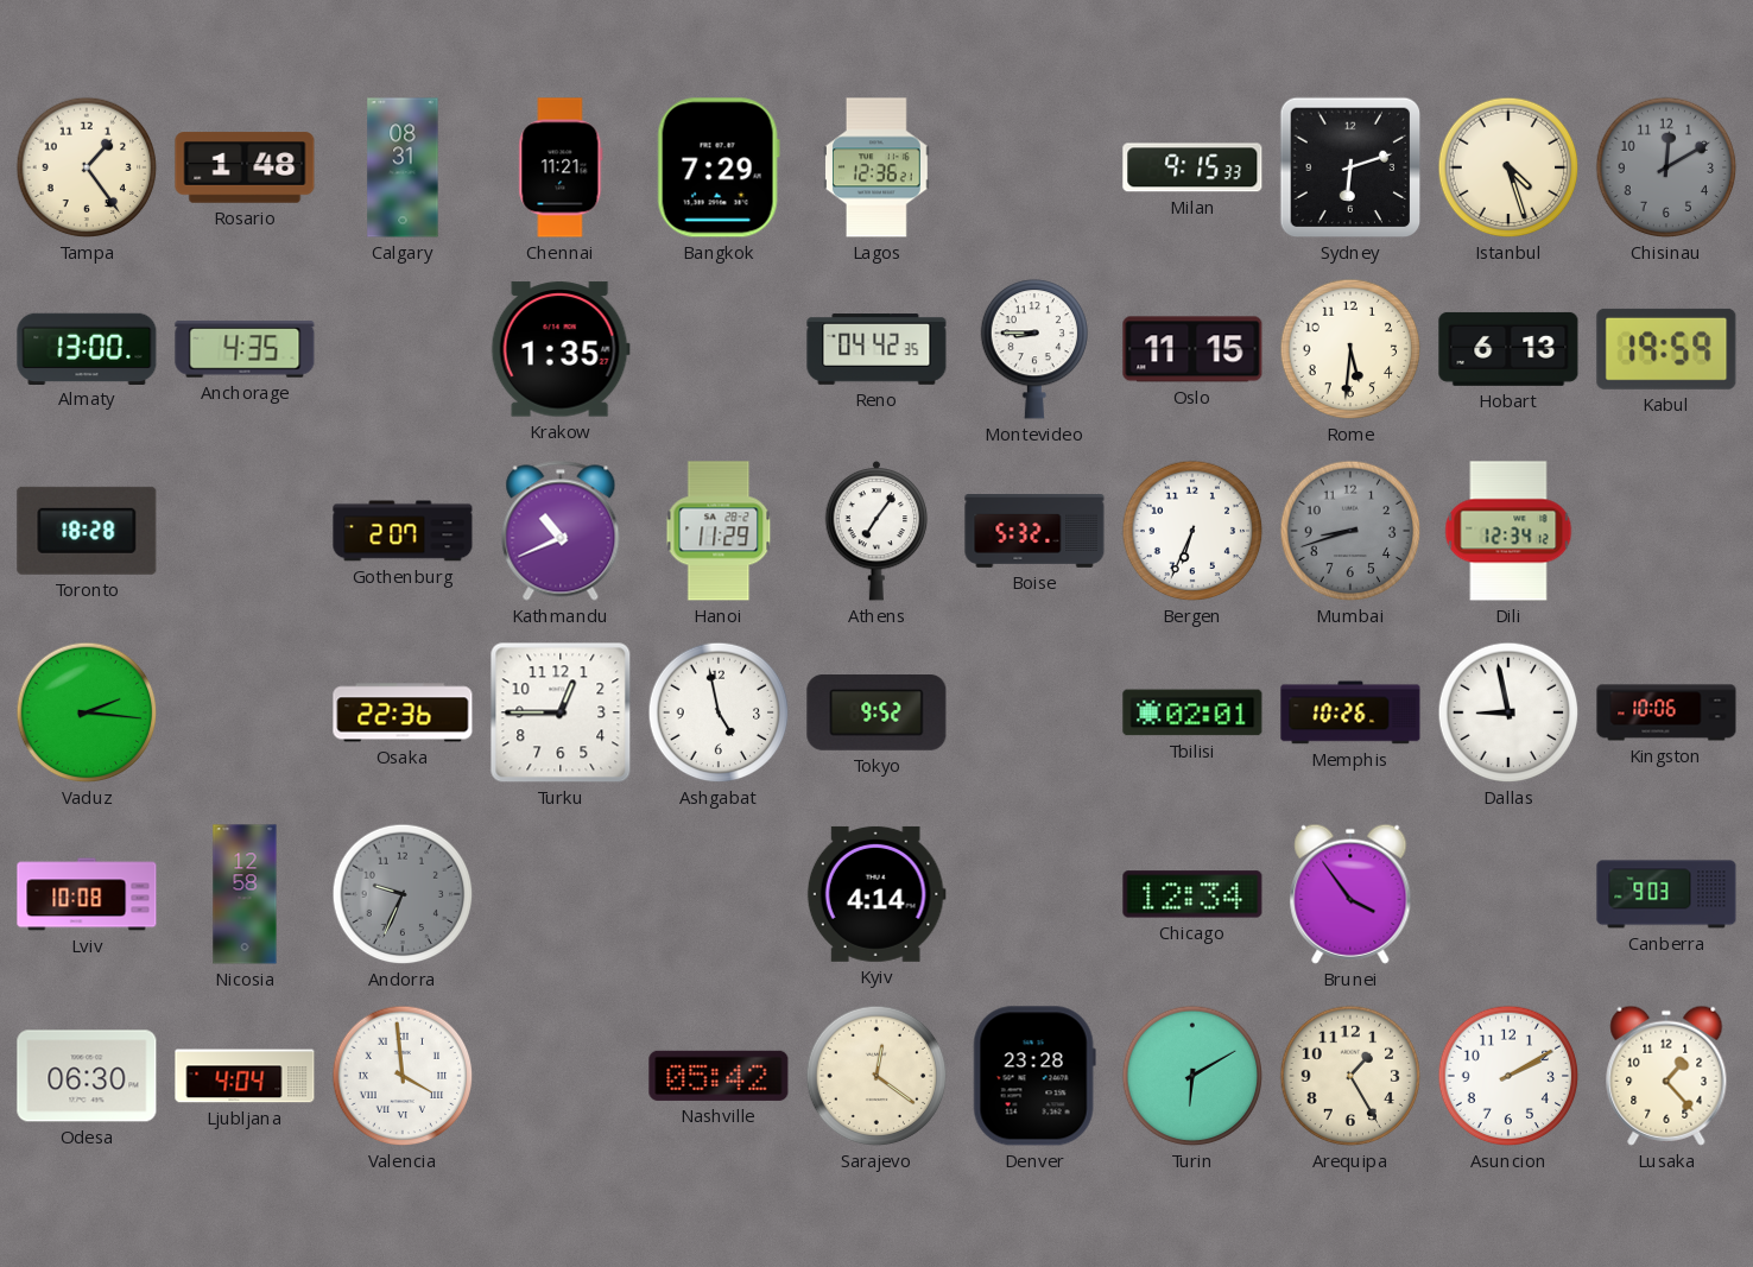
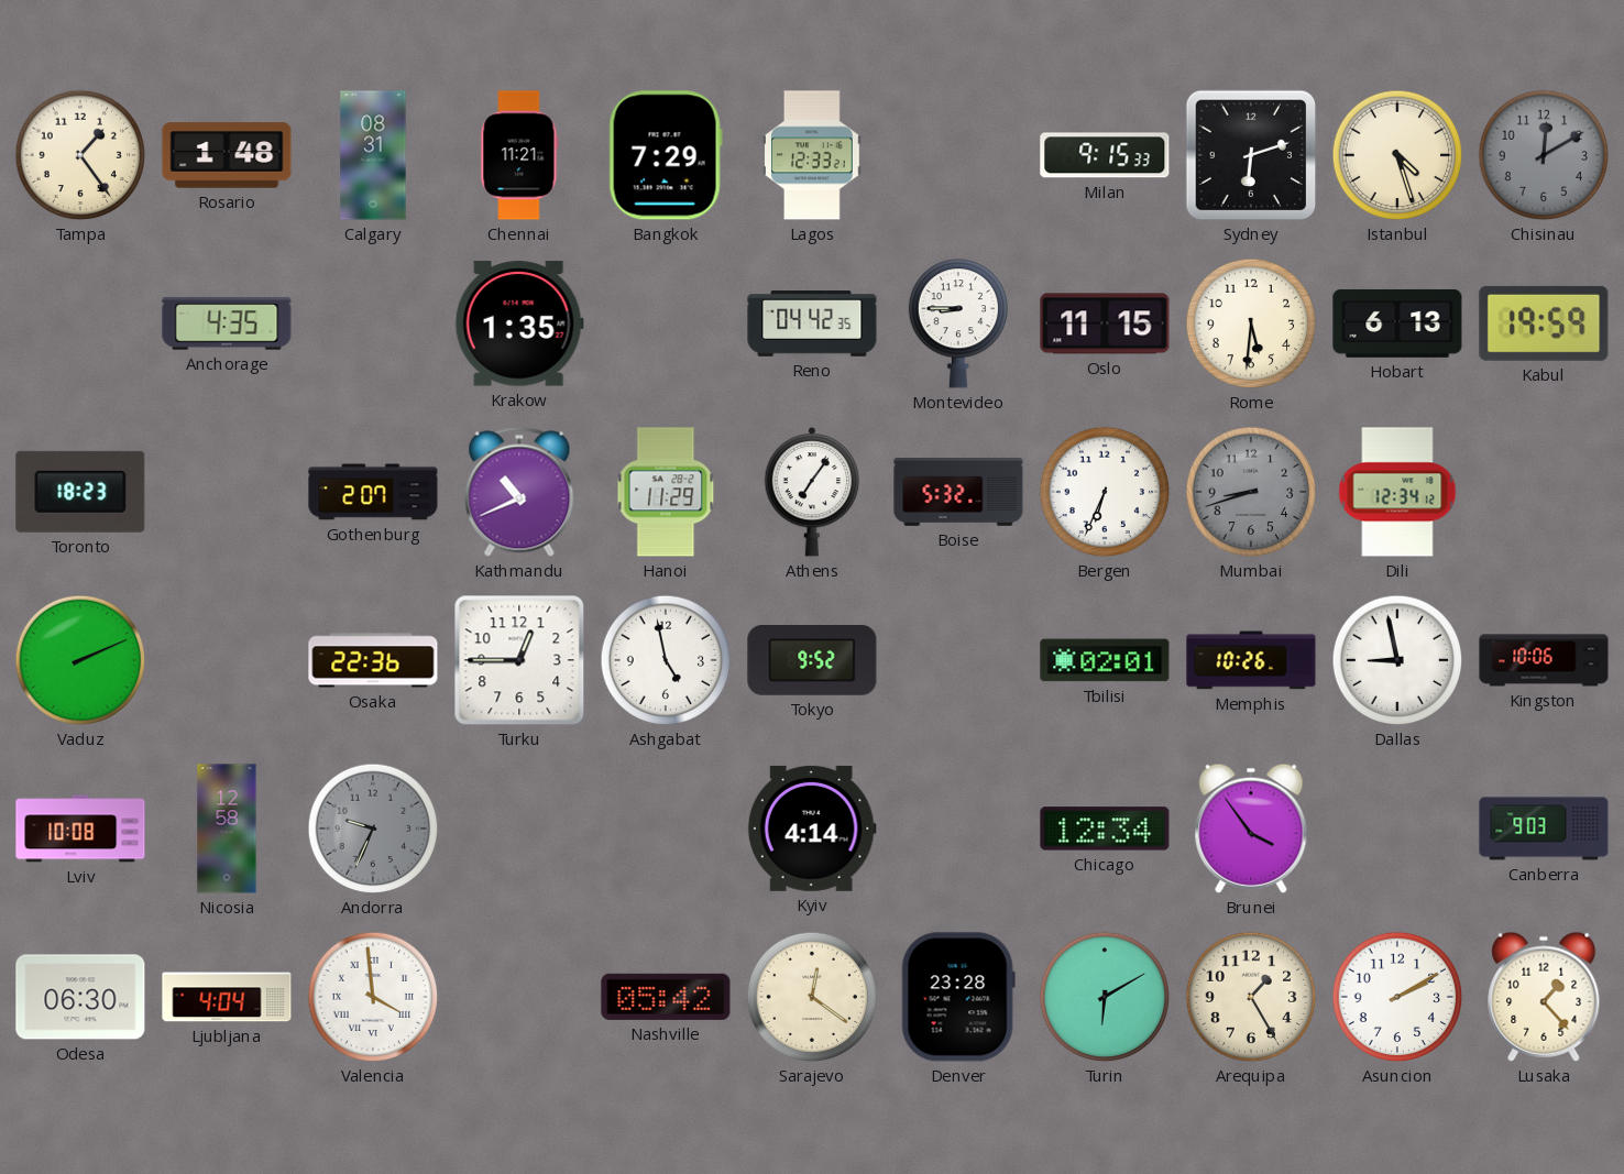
Lagos: 12:36 -> 12:33 (813, 155)
Almaty: 13:00 -> none (87, 348)
Toronto: 18:28 -> 18:23 (80, 492)
Vaduz: 2:16 -> 2:11 (80, 660)
